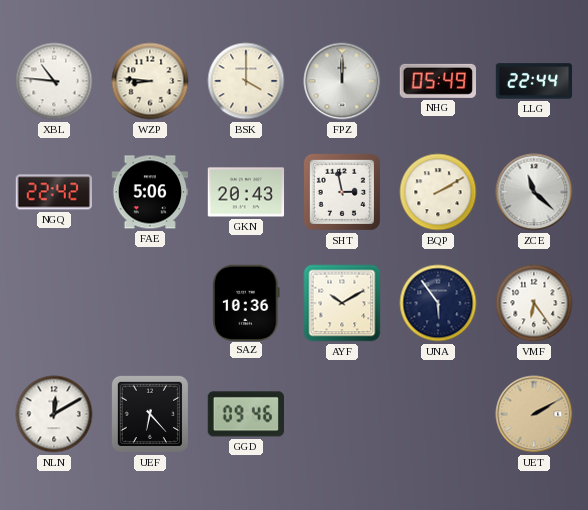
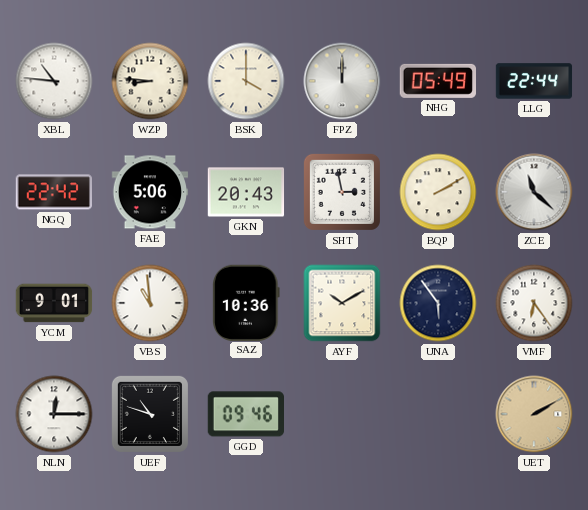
YCM: none -> 9:01 (54, 303)
VBS: none -> 10:59 (150, 303)
NLN: 12:10 -> 12:15 (54, 414)
UEF: 6:23 -> 10:48 (150, 414)
